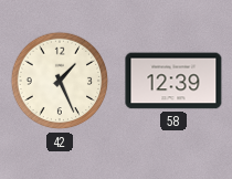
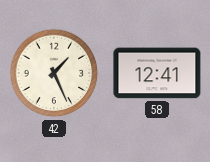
58: 12:39 -> 12:41 (157, 73)
